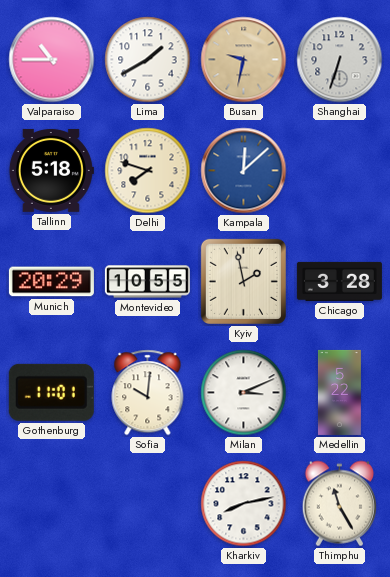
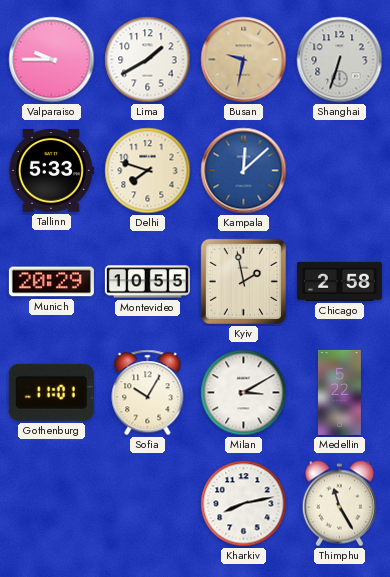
Valparaiso: 10:45 -> 9:45 (52, 60)
Tallinn: 5:18 -> 5:33 (51, 171)
Chicago: 3:28 -> 2:58 (339, 281)
Sofia: 10:01 -> 10:05 (148, 393)
Milan: 3:11 -> 3:10 (244, 393)
